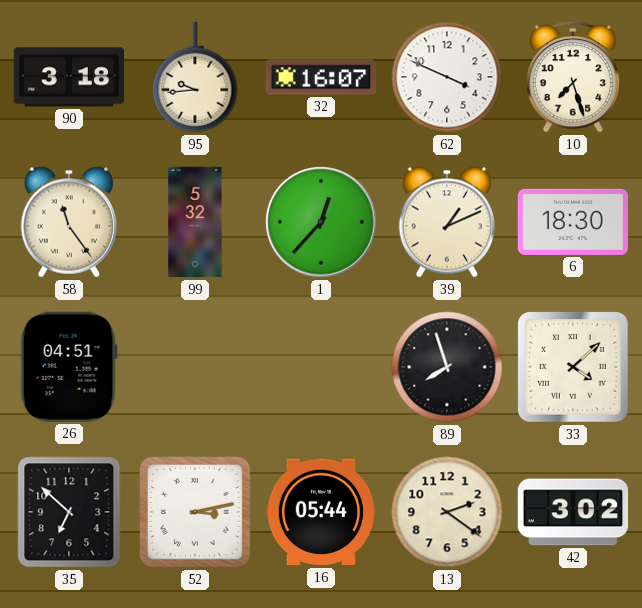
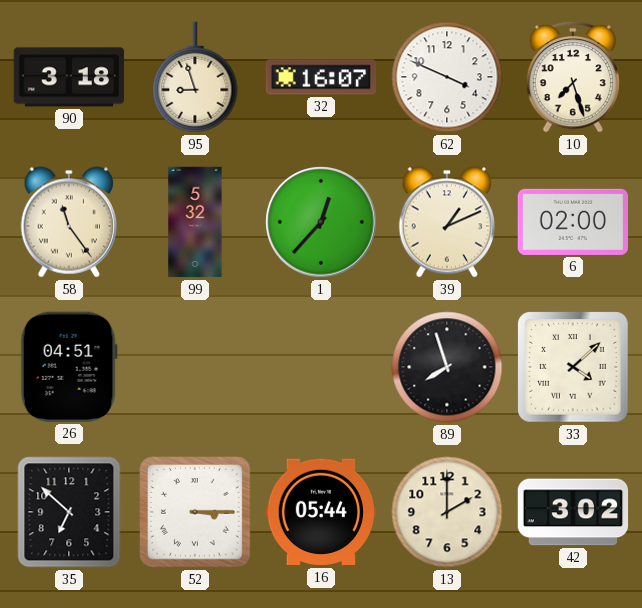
95: 9:44 -> 8:57 (195, 77)
6: 18:30 -> 02:00 (573, 222)
52: 3:13 -> 3:15 (195, 512)
13: 2:21 -> 2:00 (447, 512)
